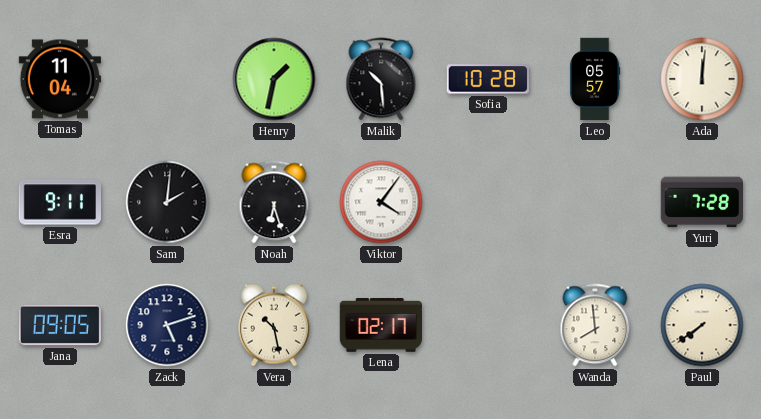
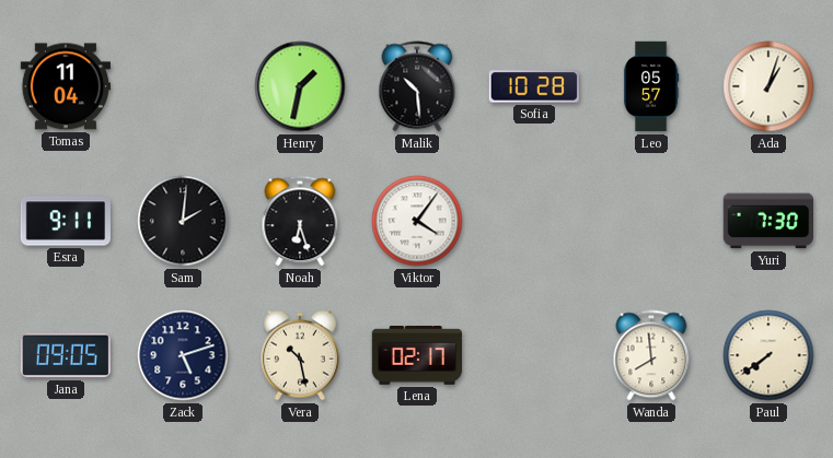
Ada: 12:01 -> 1:03 (768, 86)
Yuri: 7:28 -> 7:30 (767, 221)
